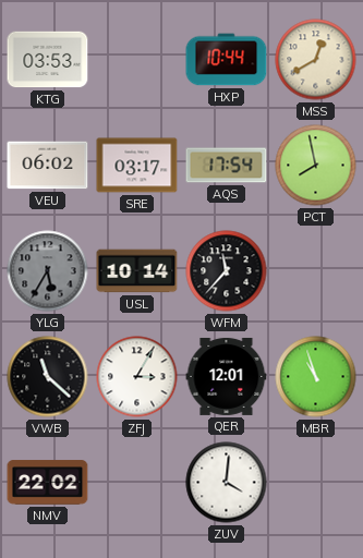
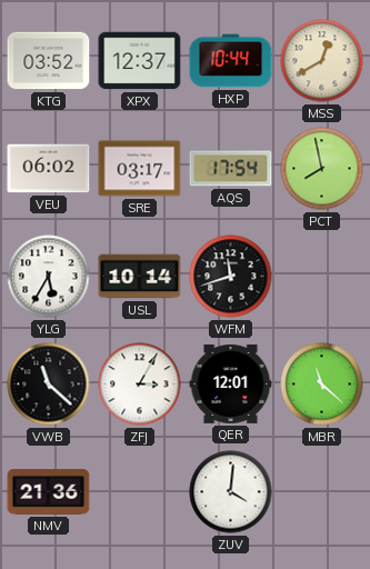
KTG: 03:53 -> 03:52 (49, 61)
XPX: none -> 12:37 (140, 61)
YLG dial: grey -> white (49, 277)
WFM: 11:37 -> 11:42 (231, 277)
MBR: 10:57 -> 11:22 (322, 385)
NMV: 22:02 -> 21:36 (49, 492)
